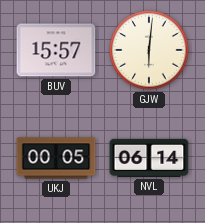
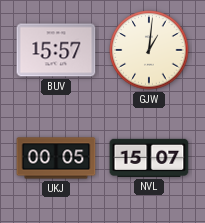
GJW: 6:01 -> 1:01 (149, 50)
NVL: 06:14 -> 15:07 (149, 158)
